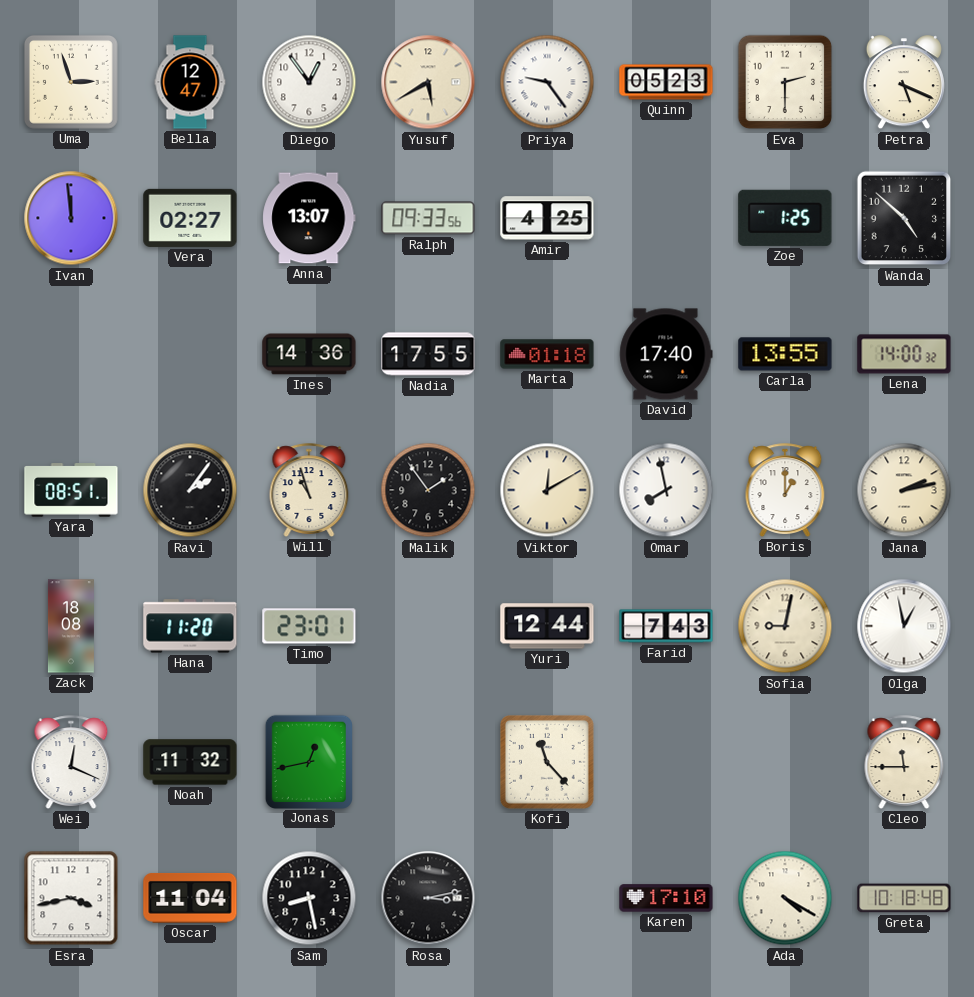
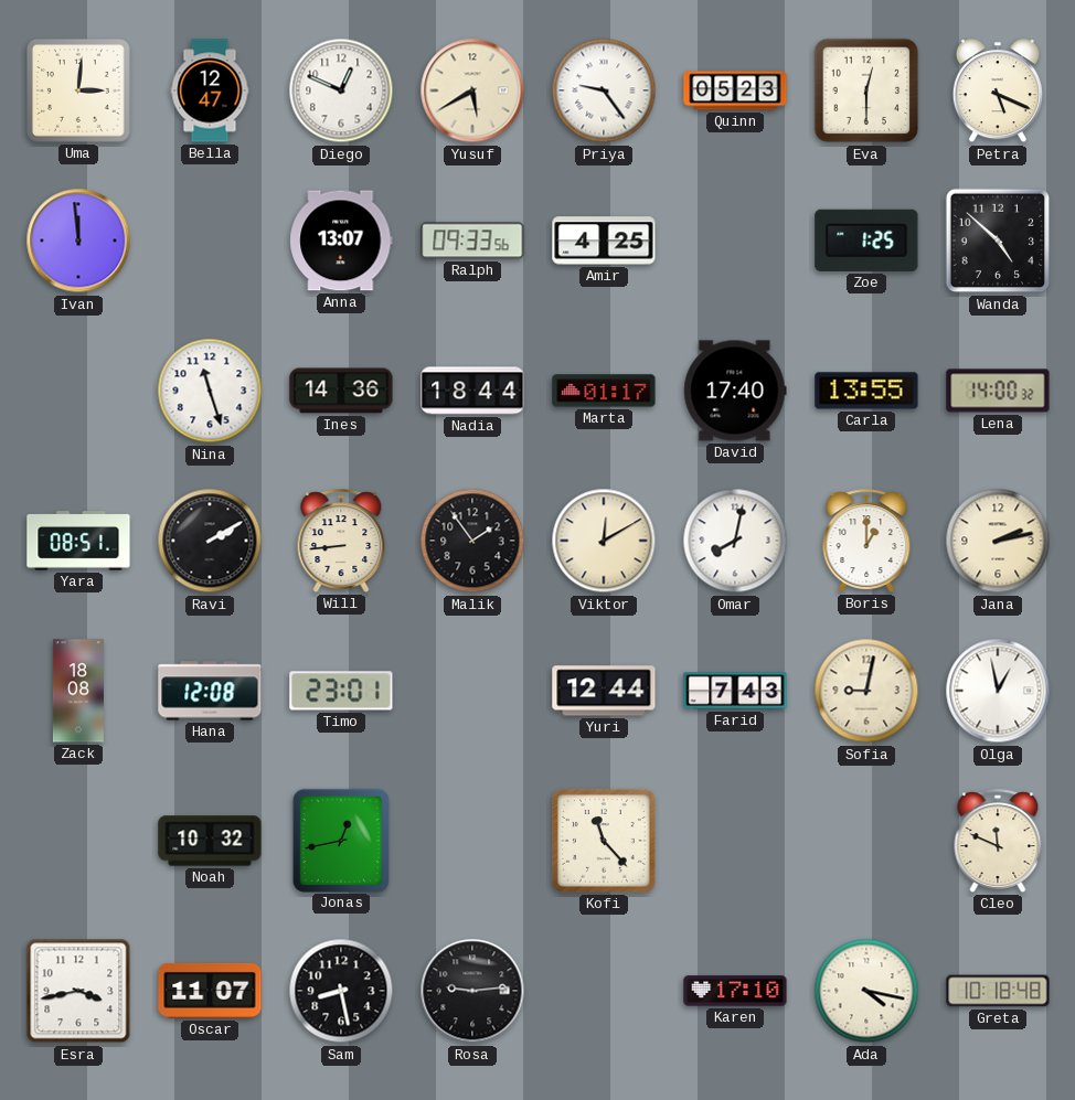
Uma: 2:57 -> 3:01 (78, 90)
Diego: 12:54 -> 12:49 (341, 90)
Eva: 2:30 -> 12:30 (866, 90)
Vera: 02:27 -> none (190, 218)
Nina: none -> 11:27 (210, 391)
Nadia: 17:55 -> 18:44 (472, 391)
Marta: 01:18 -> 01:17 (604, 391)
Ravi: 2:06 -> 2:10 (210, 541)
Will: 10:57 -> 8:44 (341, 541)
Omar: 7:58 -> 8:02 (735, 541)
Hana: 11:20 -> 12:08 (210, 691)
Wei: 12:19 -> none (71, 762)
Noah: 11:32 -> 10:32 (210, 841)
Cleo: 11:45 -> 11:49 (998, 841)
Oscar: 11:04 -> 11:07 (210, 991)
Rosa: 3:13 -> 9:14 (472, 991)
Ada: 4:20 -> 4:17 (866, 991)
